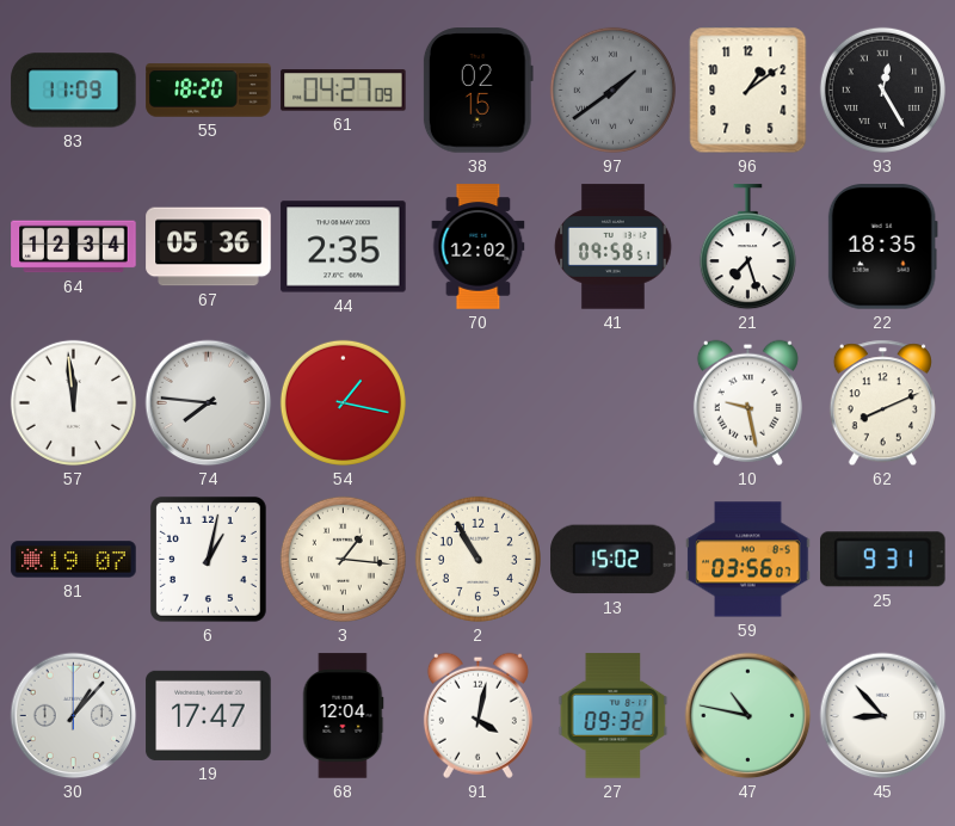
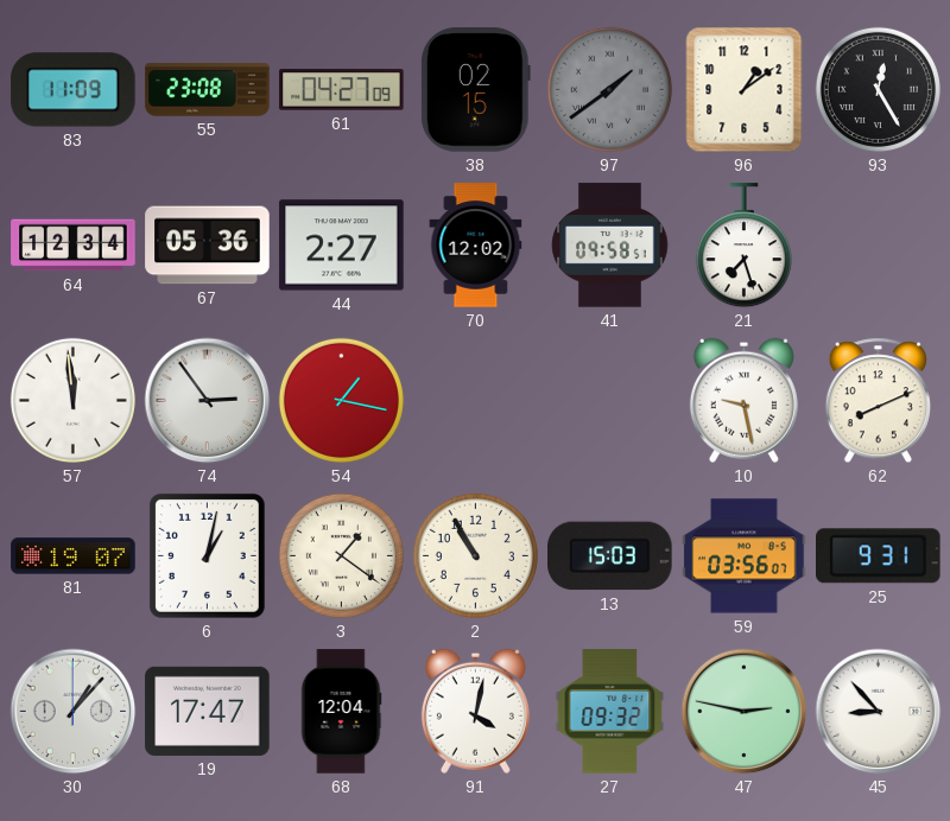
55: 18:20 -> 23:08 (208, 90)
44: 2:35 -> 2:27 (342, 246)
22: 18:35 -> none (882, 247)
74: 7:46 -> 2:54 (208, 401)
3: 1:16 -> 1:21 (341, 555)
13: 15:02 -> 15:03 (610, 556)
47: 10:47 -> 2:47 (745, 712)
